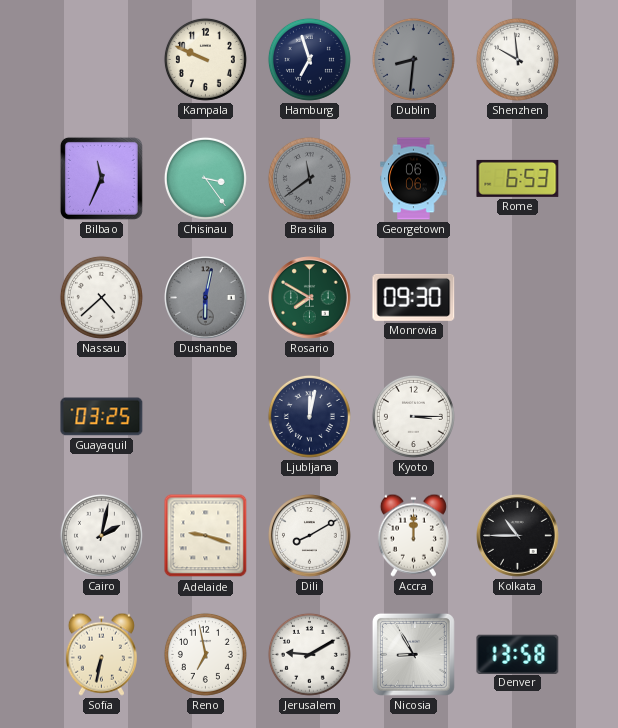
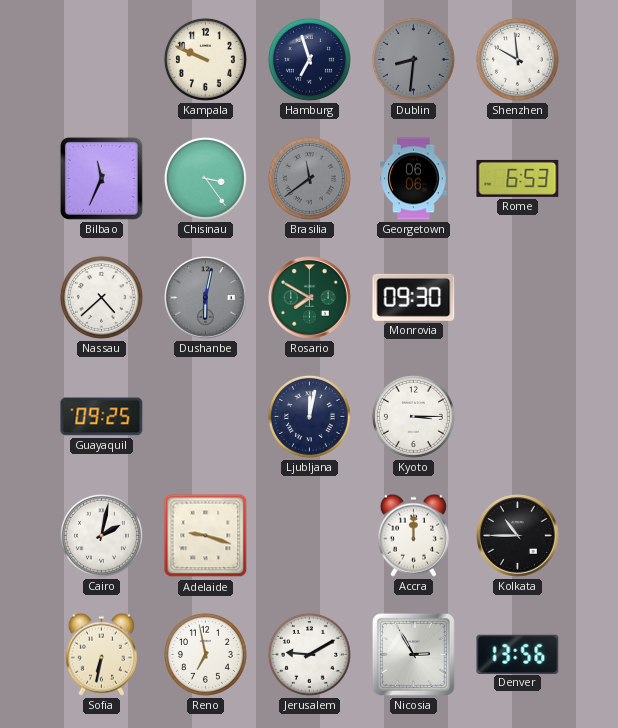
Guayaquil: 03:25 -> 09:25 (102, 417)
Dili: 8:10 -> none (310, 536)
Nicosia: 8:55 -> 2:55 (413, 654)
Denver: 13:58 -> 13:56 (518, 654)
